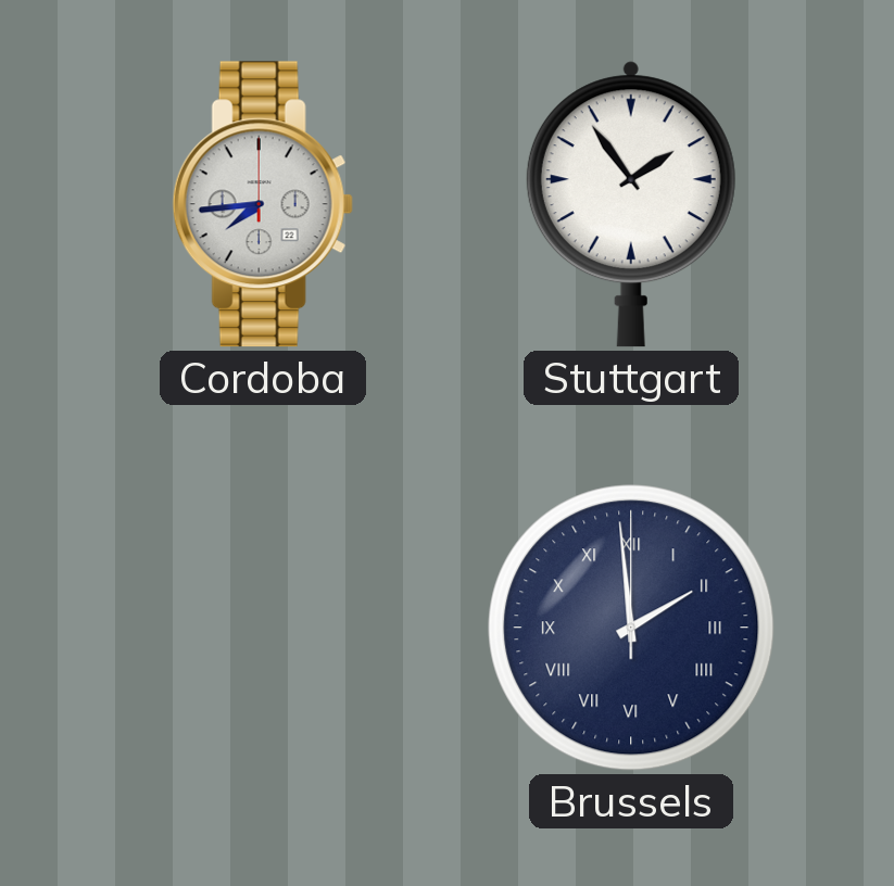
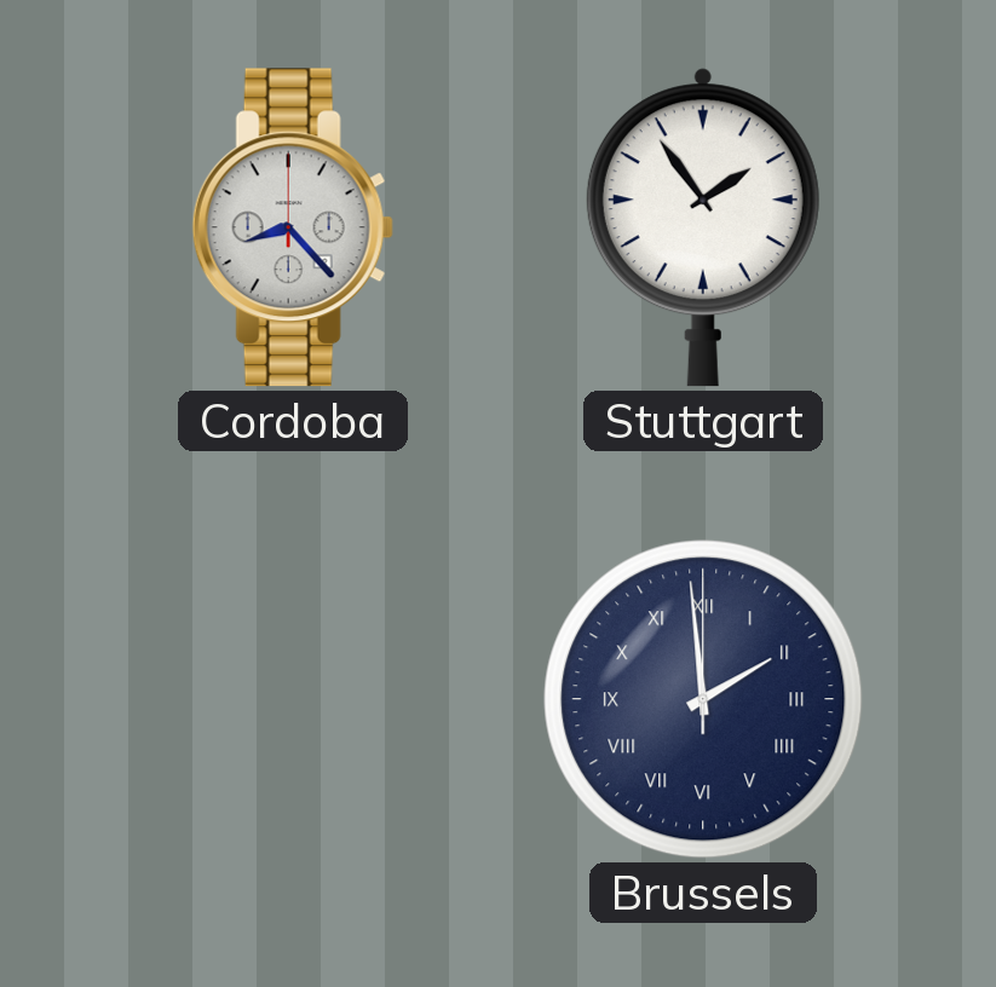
Cordoba: 7:44 -> 8:23 (293, 227)
